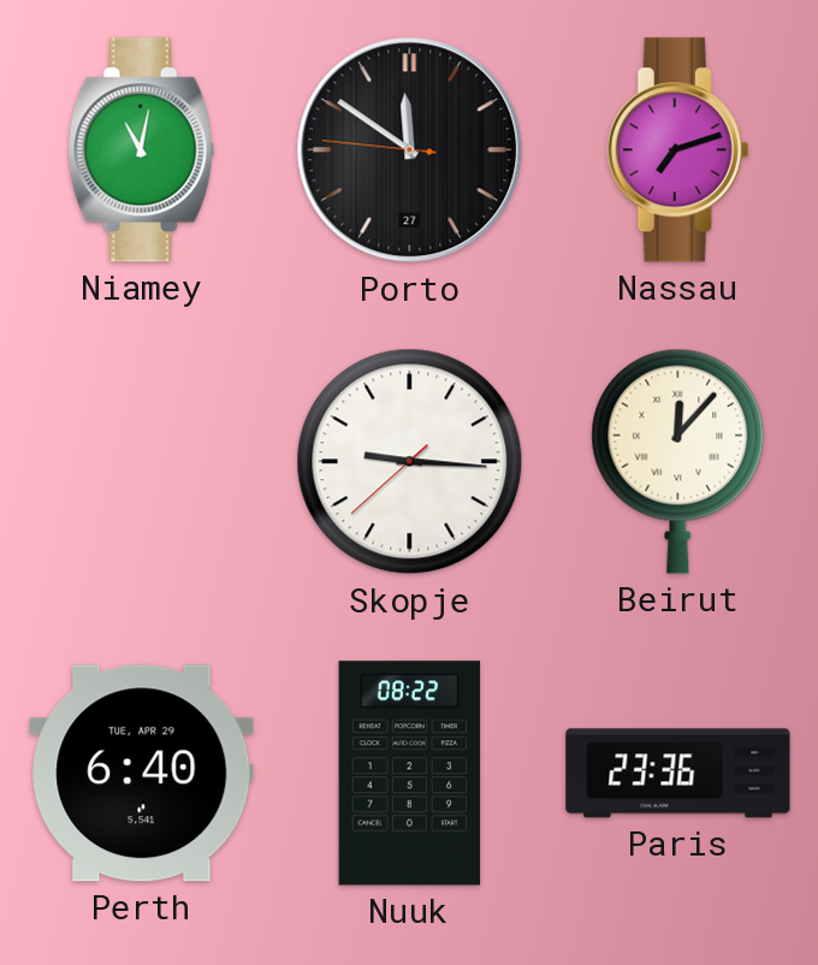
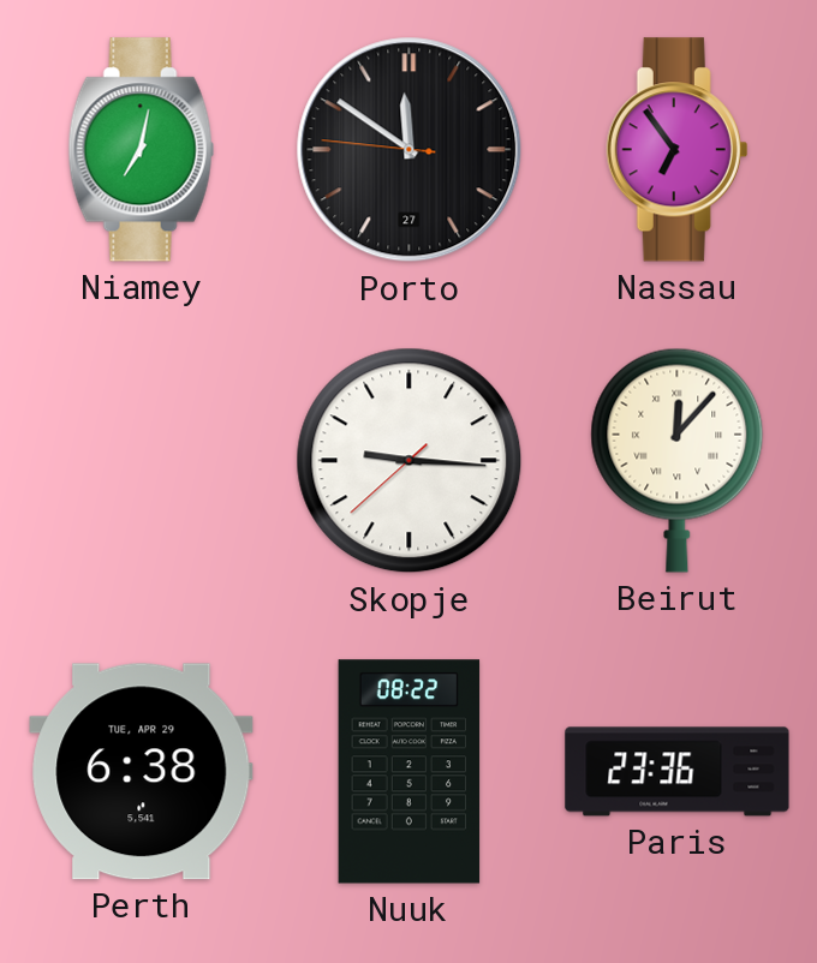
Niamey: 11:02 -> 7:02 (142, 150)
Nassau: 7:12 -> 6:54 (678, 150)
Perth: 6:40 -> 6:38 (142, 772)
